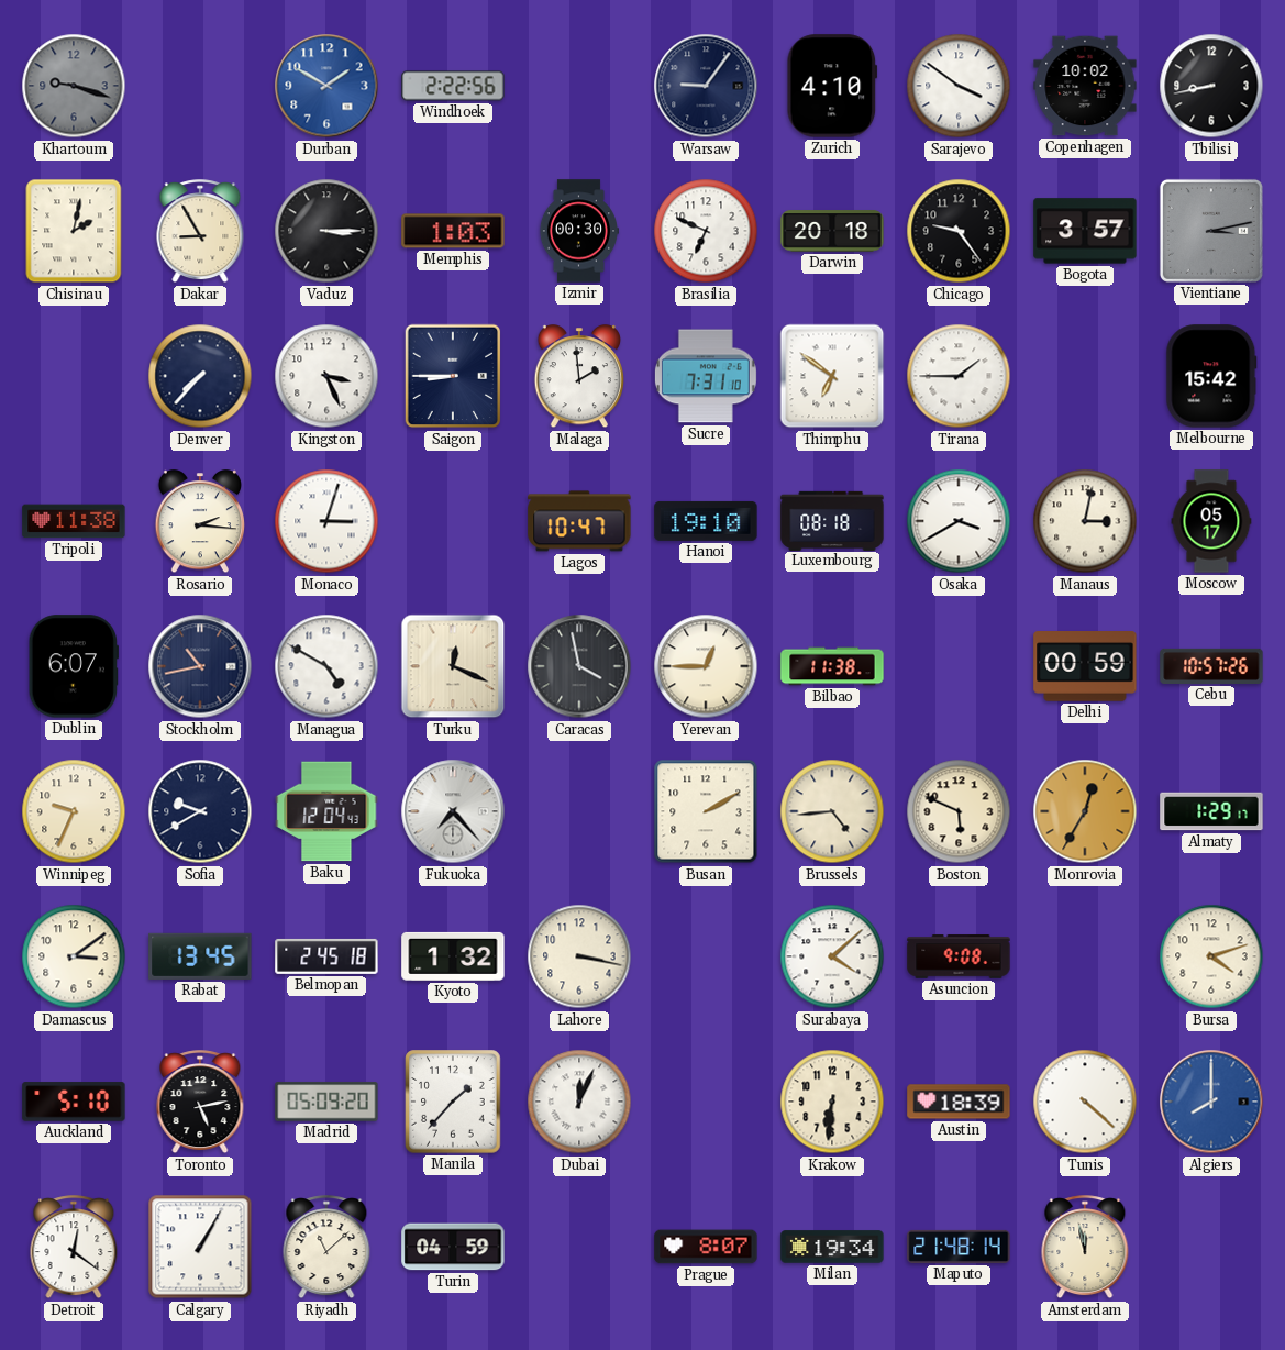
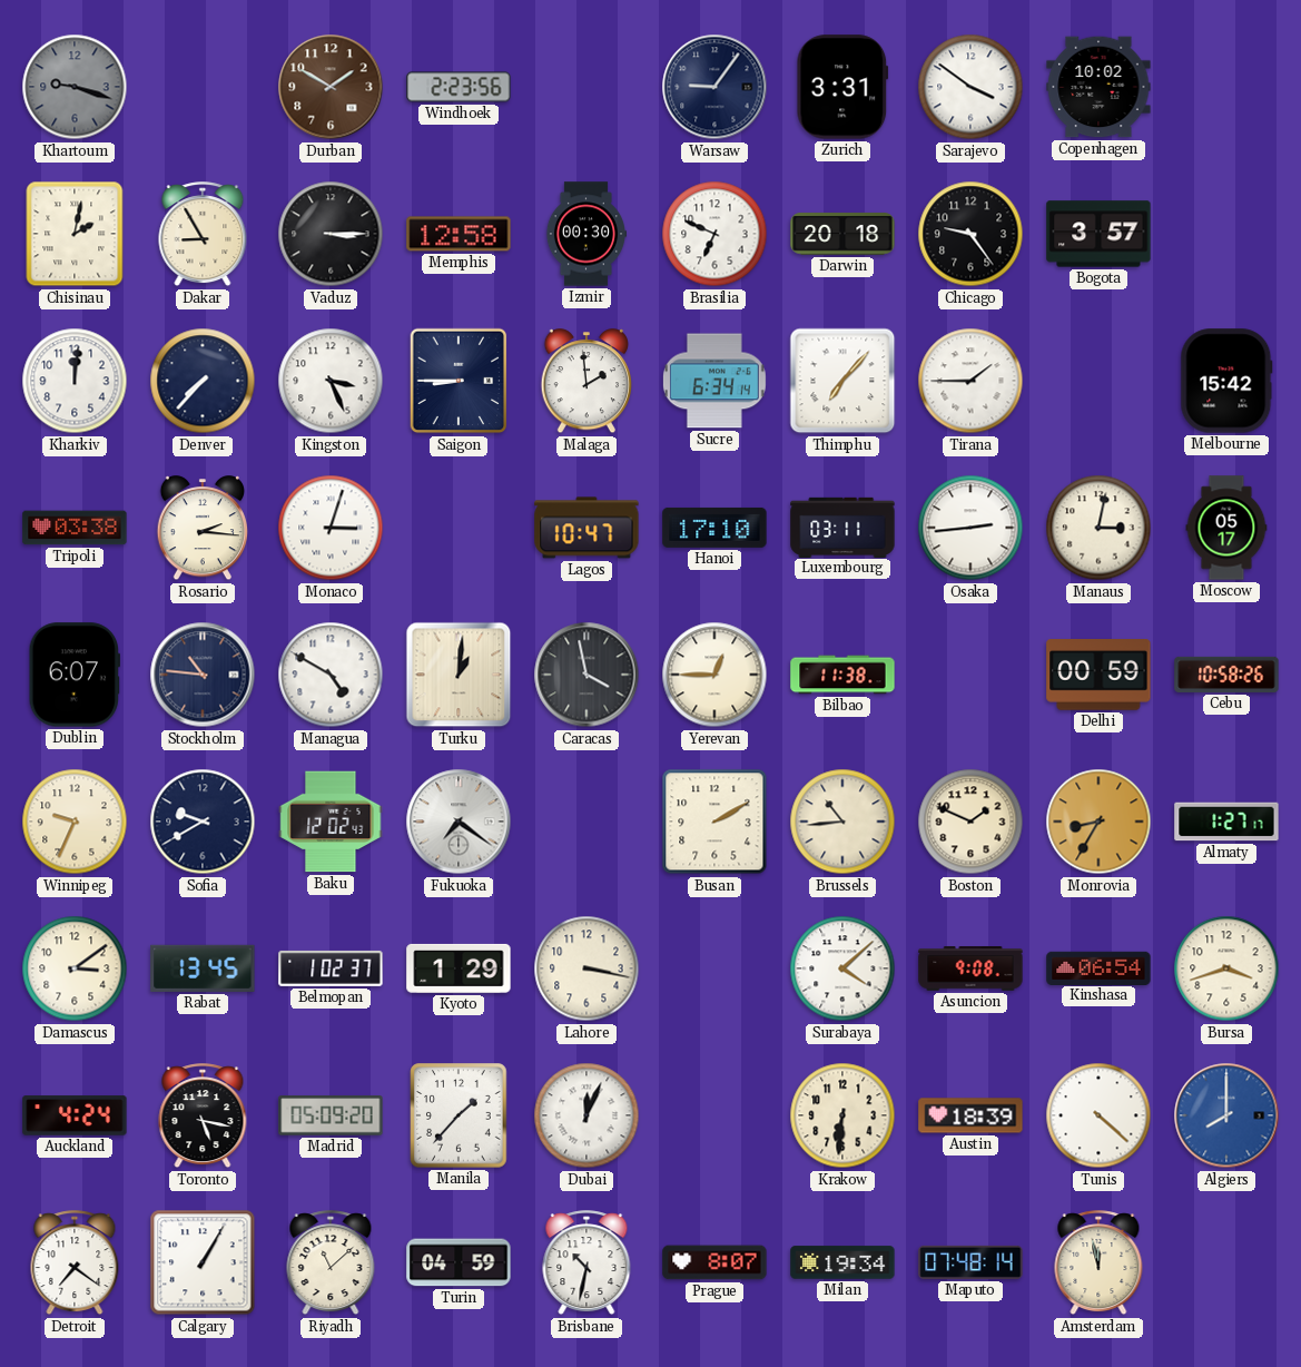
Durban dial: blue -> brown (331, 87)
Windhoek: 2:22 -> 2:23 (459, 87)
Zurich: 4:10 -> 3:31 (842, 87)
Tbilisi: 8:43 -> none (1211, 86)
Memphis: 1:03 -> 12:58 (459, 234)
Vientiane: 3:13 -> none (1211, 231)
Kharkiv: none -> 12:01 (75, 381)
Sucre: 7:31 -> 6:34 (714, 381)
Thimphu: 6:51 -> 7:07 (842, 381)
Tripoli: 11:38 -> 03:38 (75, 528)
Hanoi: 19:10 -> 17:10 (714, 528)
Luxembourg: 08:18 -> 03:11 (842, 527)
Osaka: 3:40 -> 2:44 (970, 528)
Stockholm: 10:43 -> 10:46 (203, 675)
Turku: 12:19 -> 1:01 (459, 675)
Cebu: 10:57 -> 10:58 (1226, 675)
Baku: 12:04 -> 12:02 (331, 822)
Fukuoka: 7:23 -> 7:21 (459, 822)
Brussels: 4:44 -> 10:44 (842, 822)
Boston: 5:49 -> 1:49 (970, 822)
Monrovia: 12:35 -> 8:35 (1098, 822)
Almaty: 1:29 -> 1:27 (1226, 822)
Belmopan: 2:45 -> 1:02 (331, 968)
Kyoto: 1:32 -> 1:29 (459, 968)
Kinshasa: none -> 06:54 (1098, 967)
Bursa: 4:12 -> 3:42 (1226, 968)
Auckland: 5:10 -> 4:24 (75, 1115)
Toronto: 5:13 -> 5:17 (203, 1117)
Detroit: 12:21 -> 7:21 (75, 1263)
Brisbane: none -> 10:32 (587, 1263)
Maputo: 21:48 -> 07:48 (970, 1262)
